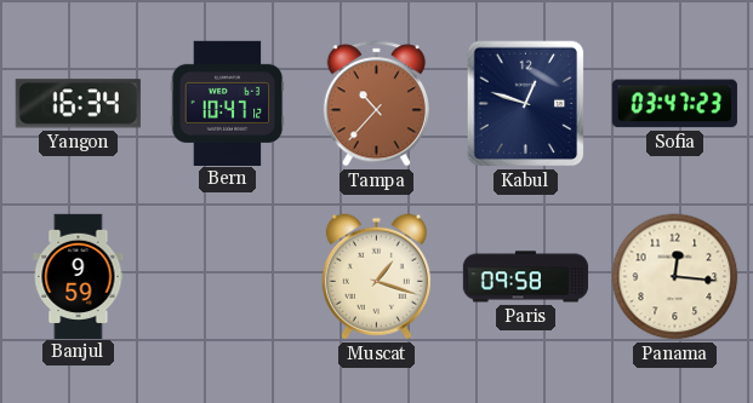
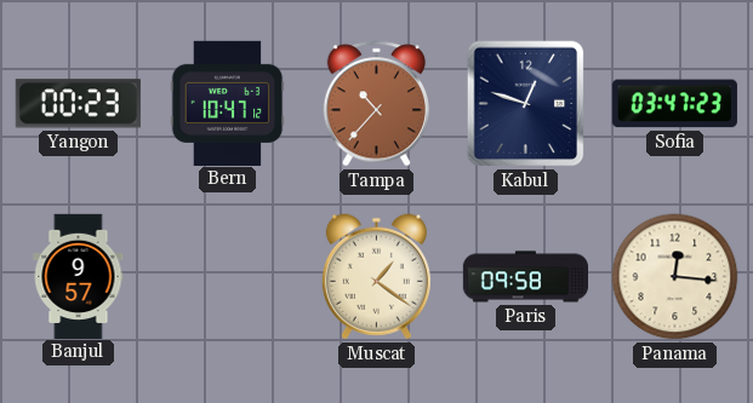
Yangon: 16:34 -> 00:23 (78, 104)
Banjul: 9:59 -> 9:57 (79, 276)
Muscat: 1:18 -> 1:21 (376, 277)
